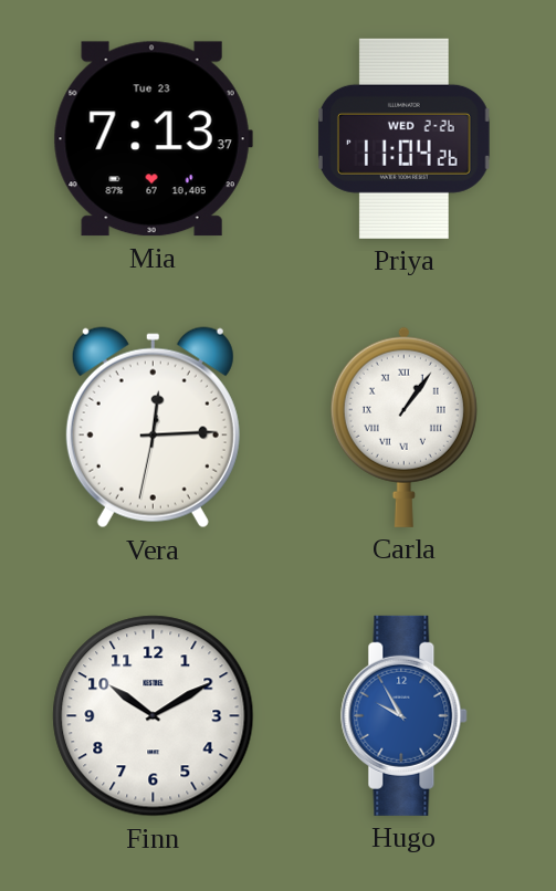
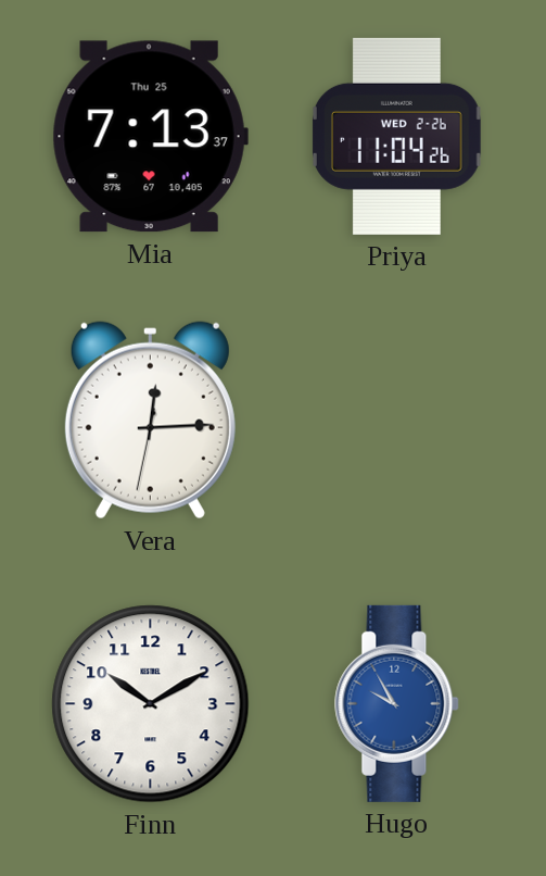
Mia date: Tue 23 -> Thu 25 (150, 137)
Carla: 1:06 -> none (403, 427)
